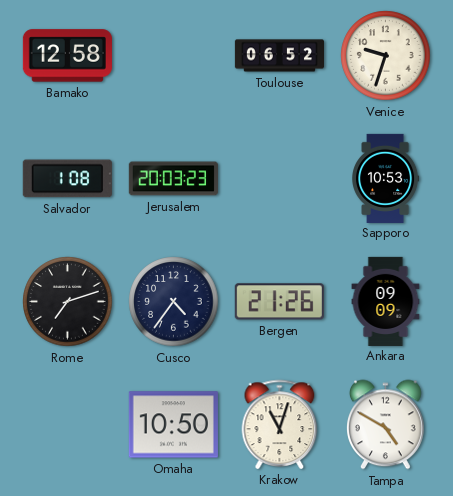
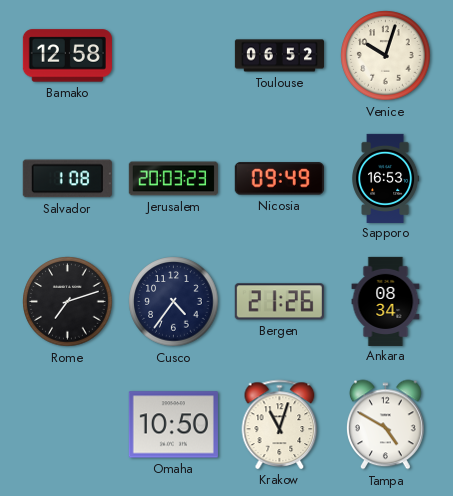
Venice: 9:33 -> 10:03 (386, 56)
Nicosia: none -> 09:49 (279, 179)
Sapporo: 10:53 -> 16:53 (386, 178)
Ankara: 09:09 -> 08:34 (386, 301)
